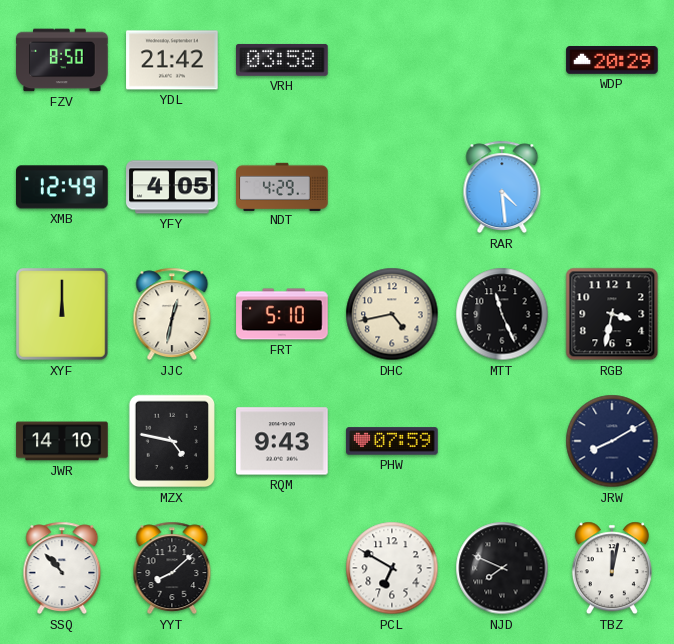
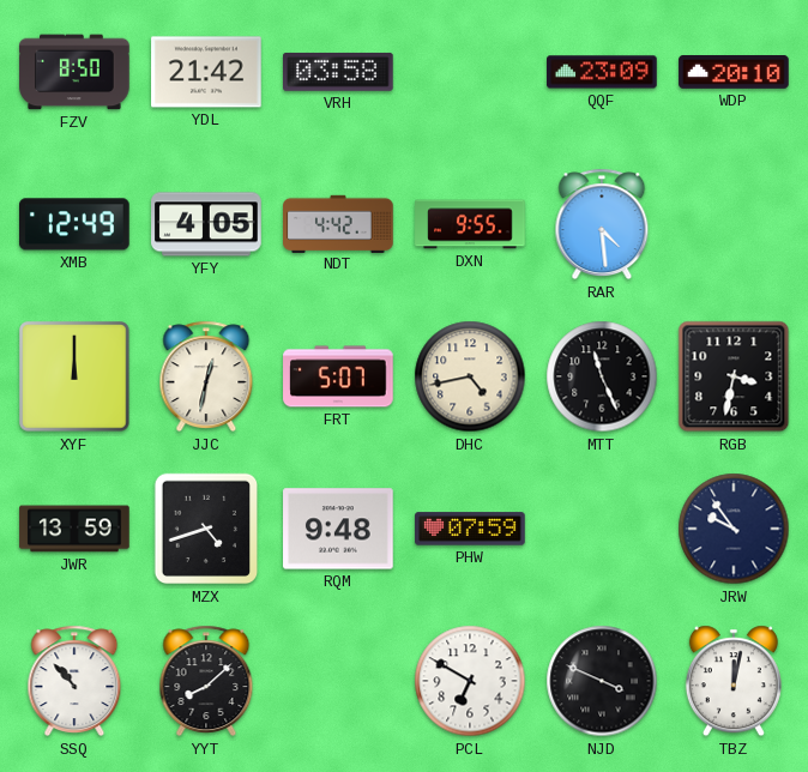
QQF: none -> 23:09 (602, 72)
WDP: 20:29 -> 20:10 (734, 73)
NDT: 4:29 -> 4:42 (338, 223)
DXN: none -> 9:55 (470, 224)
FRT: 5:10 -> 5:07 (338, 376)
JWR: 14:10 -> 13:59 (74, 529)
MZX: 4:47 -> 4:42 (206, 529)
RQM: 9:43 -> 9:48 (338, 529)
JRW: 8:10 -> 9:54 (734, 529)
NJD: 7:49 -> 3:49 (602, 681)
